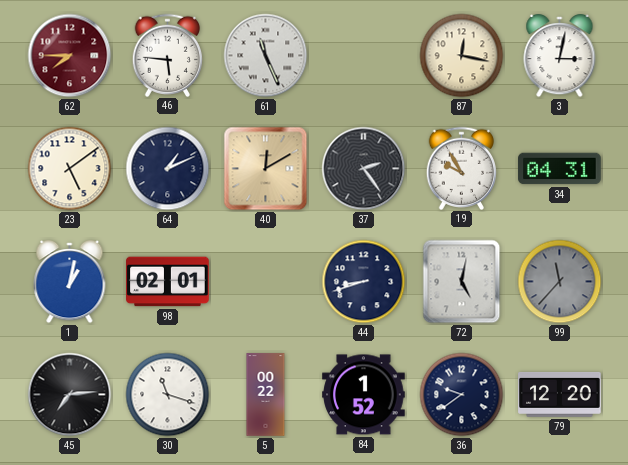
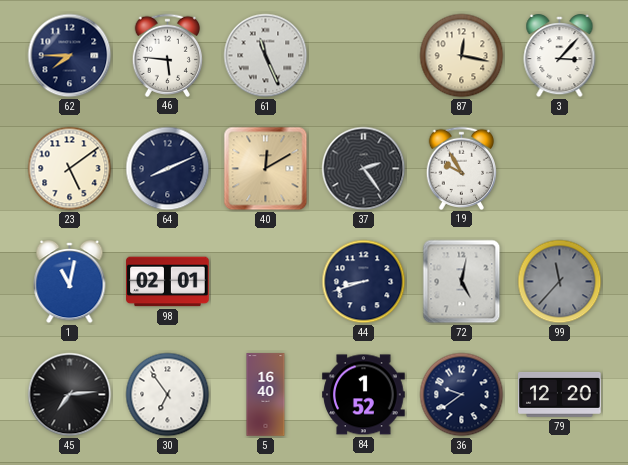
62 dial: burgundy -> navy (70, 56)
3: 3:02 -> 3:07 (560, 57)
64: 1:11 -> 8:11 (168, 169)
34: 04:31 -> none (560, 169)
1: 1:02 -> 11:02 (70, 283)
30: 11:18 -> 6:54 (168, 395)
5: 00:22 -> 16:40 (266, 395)
